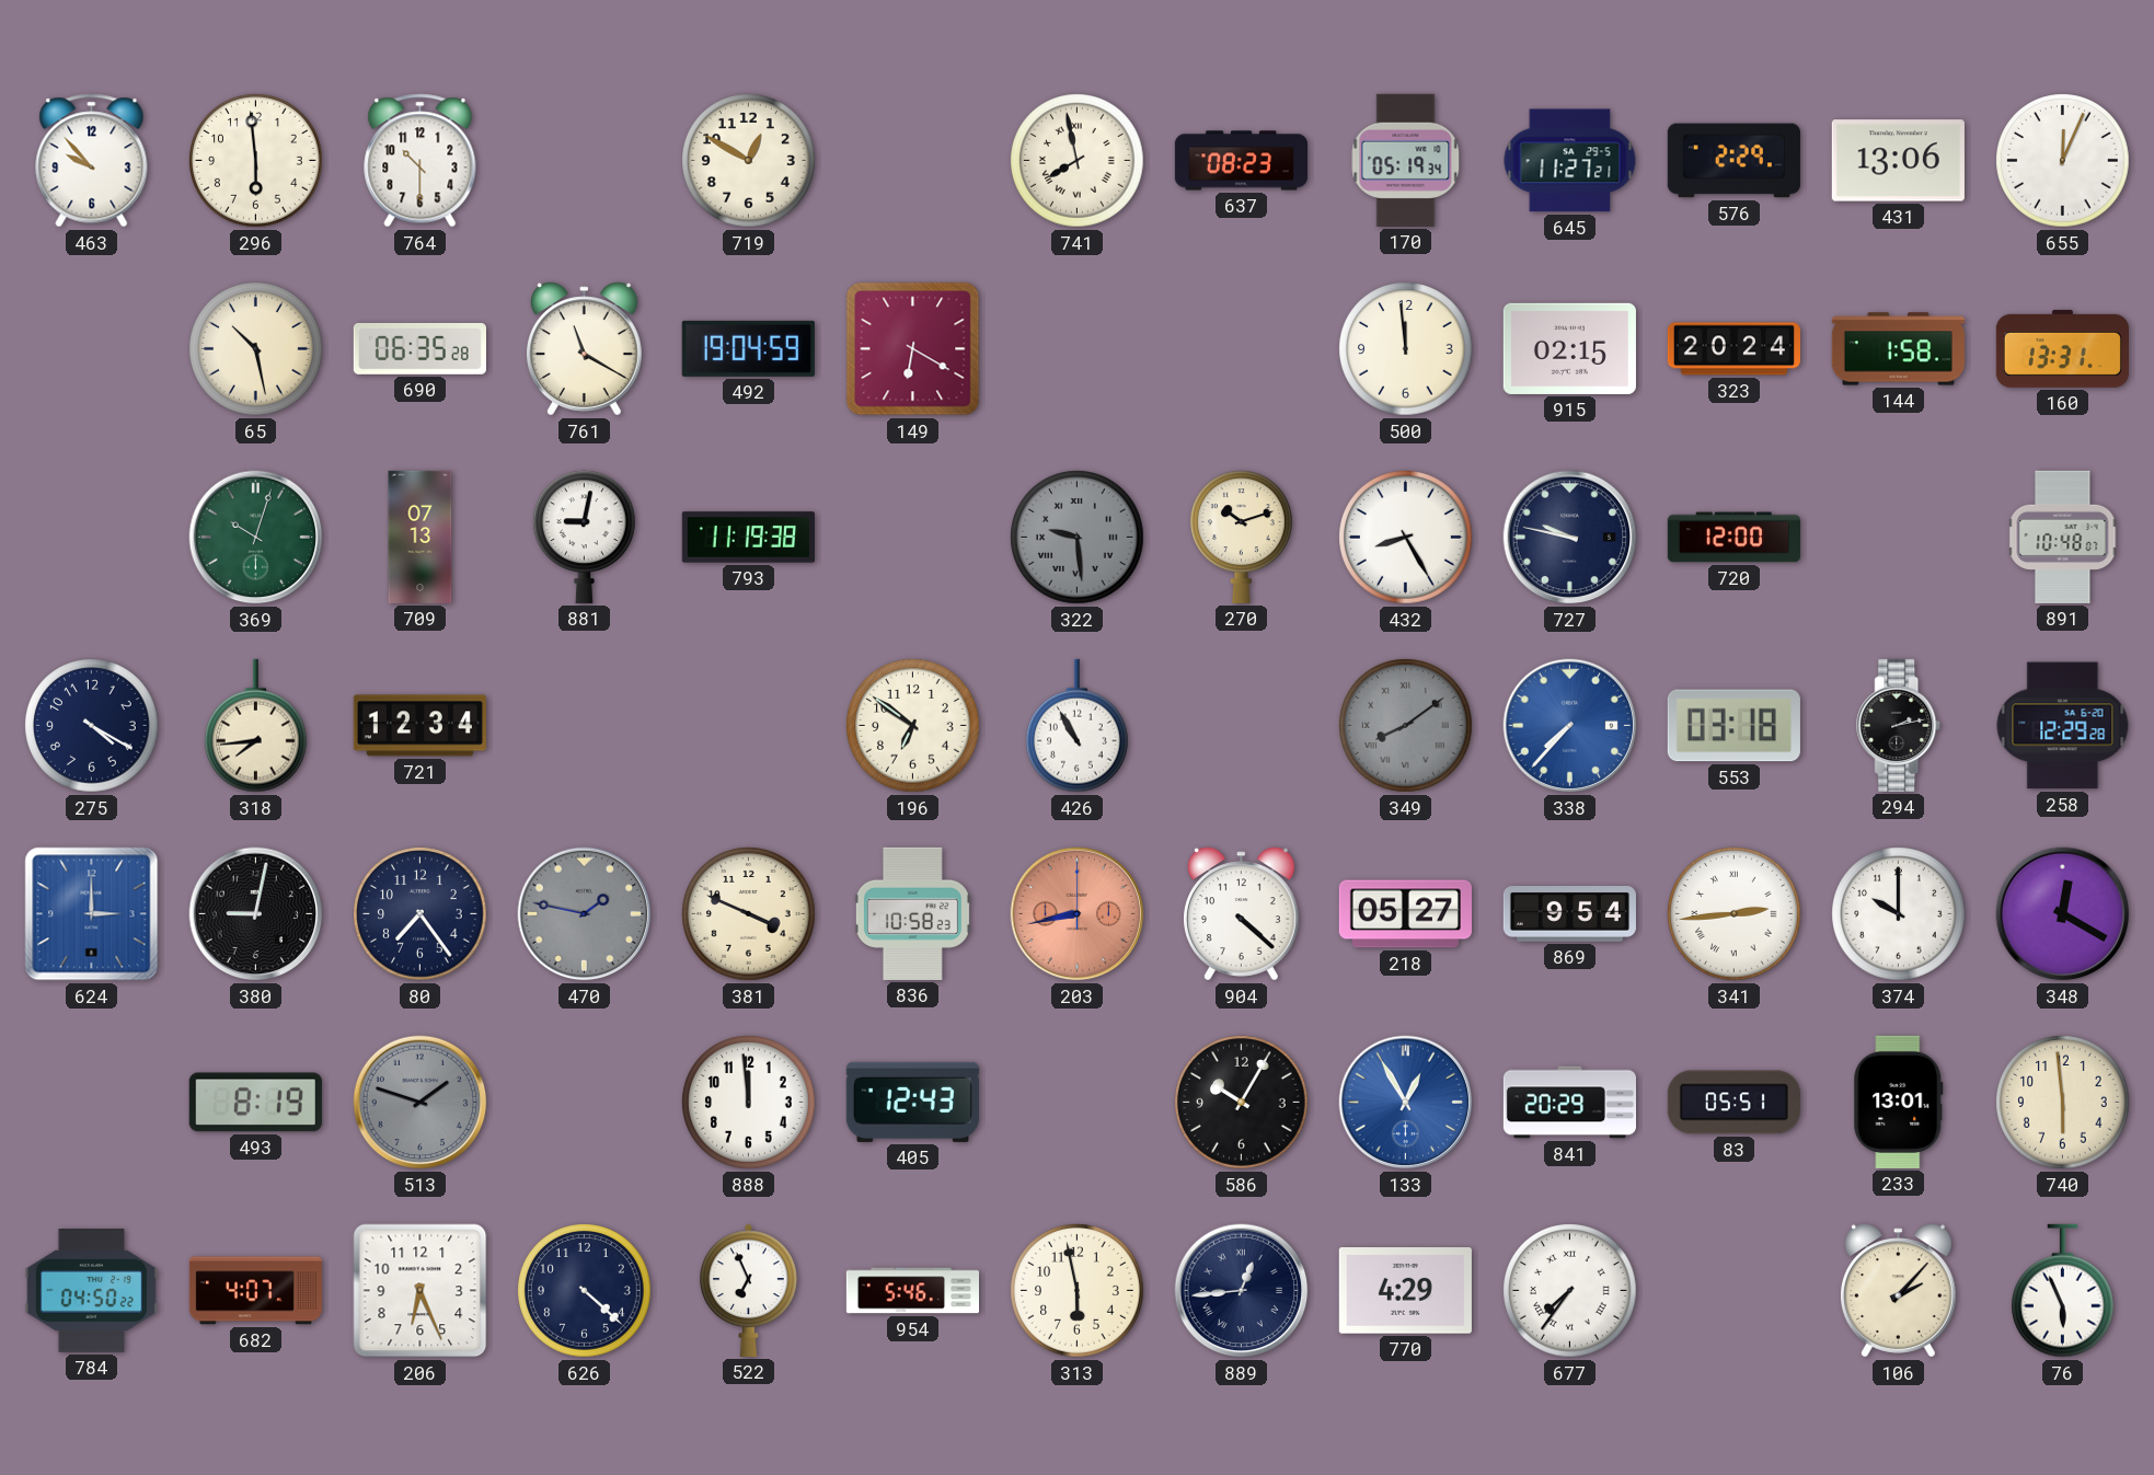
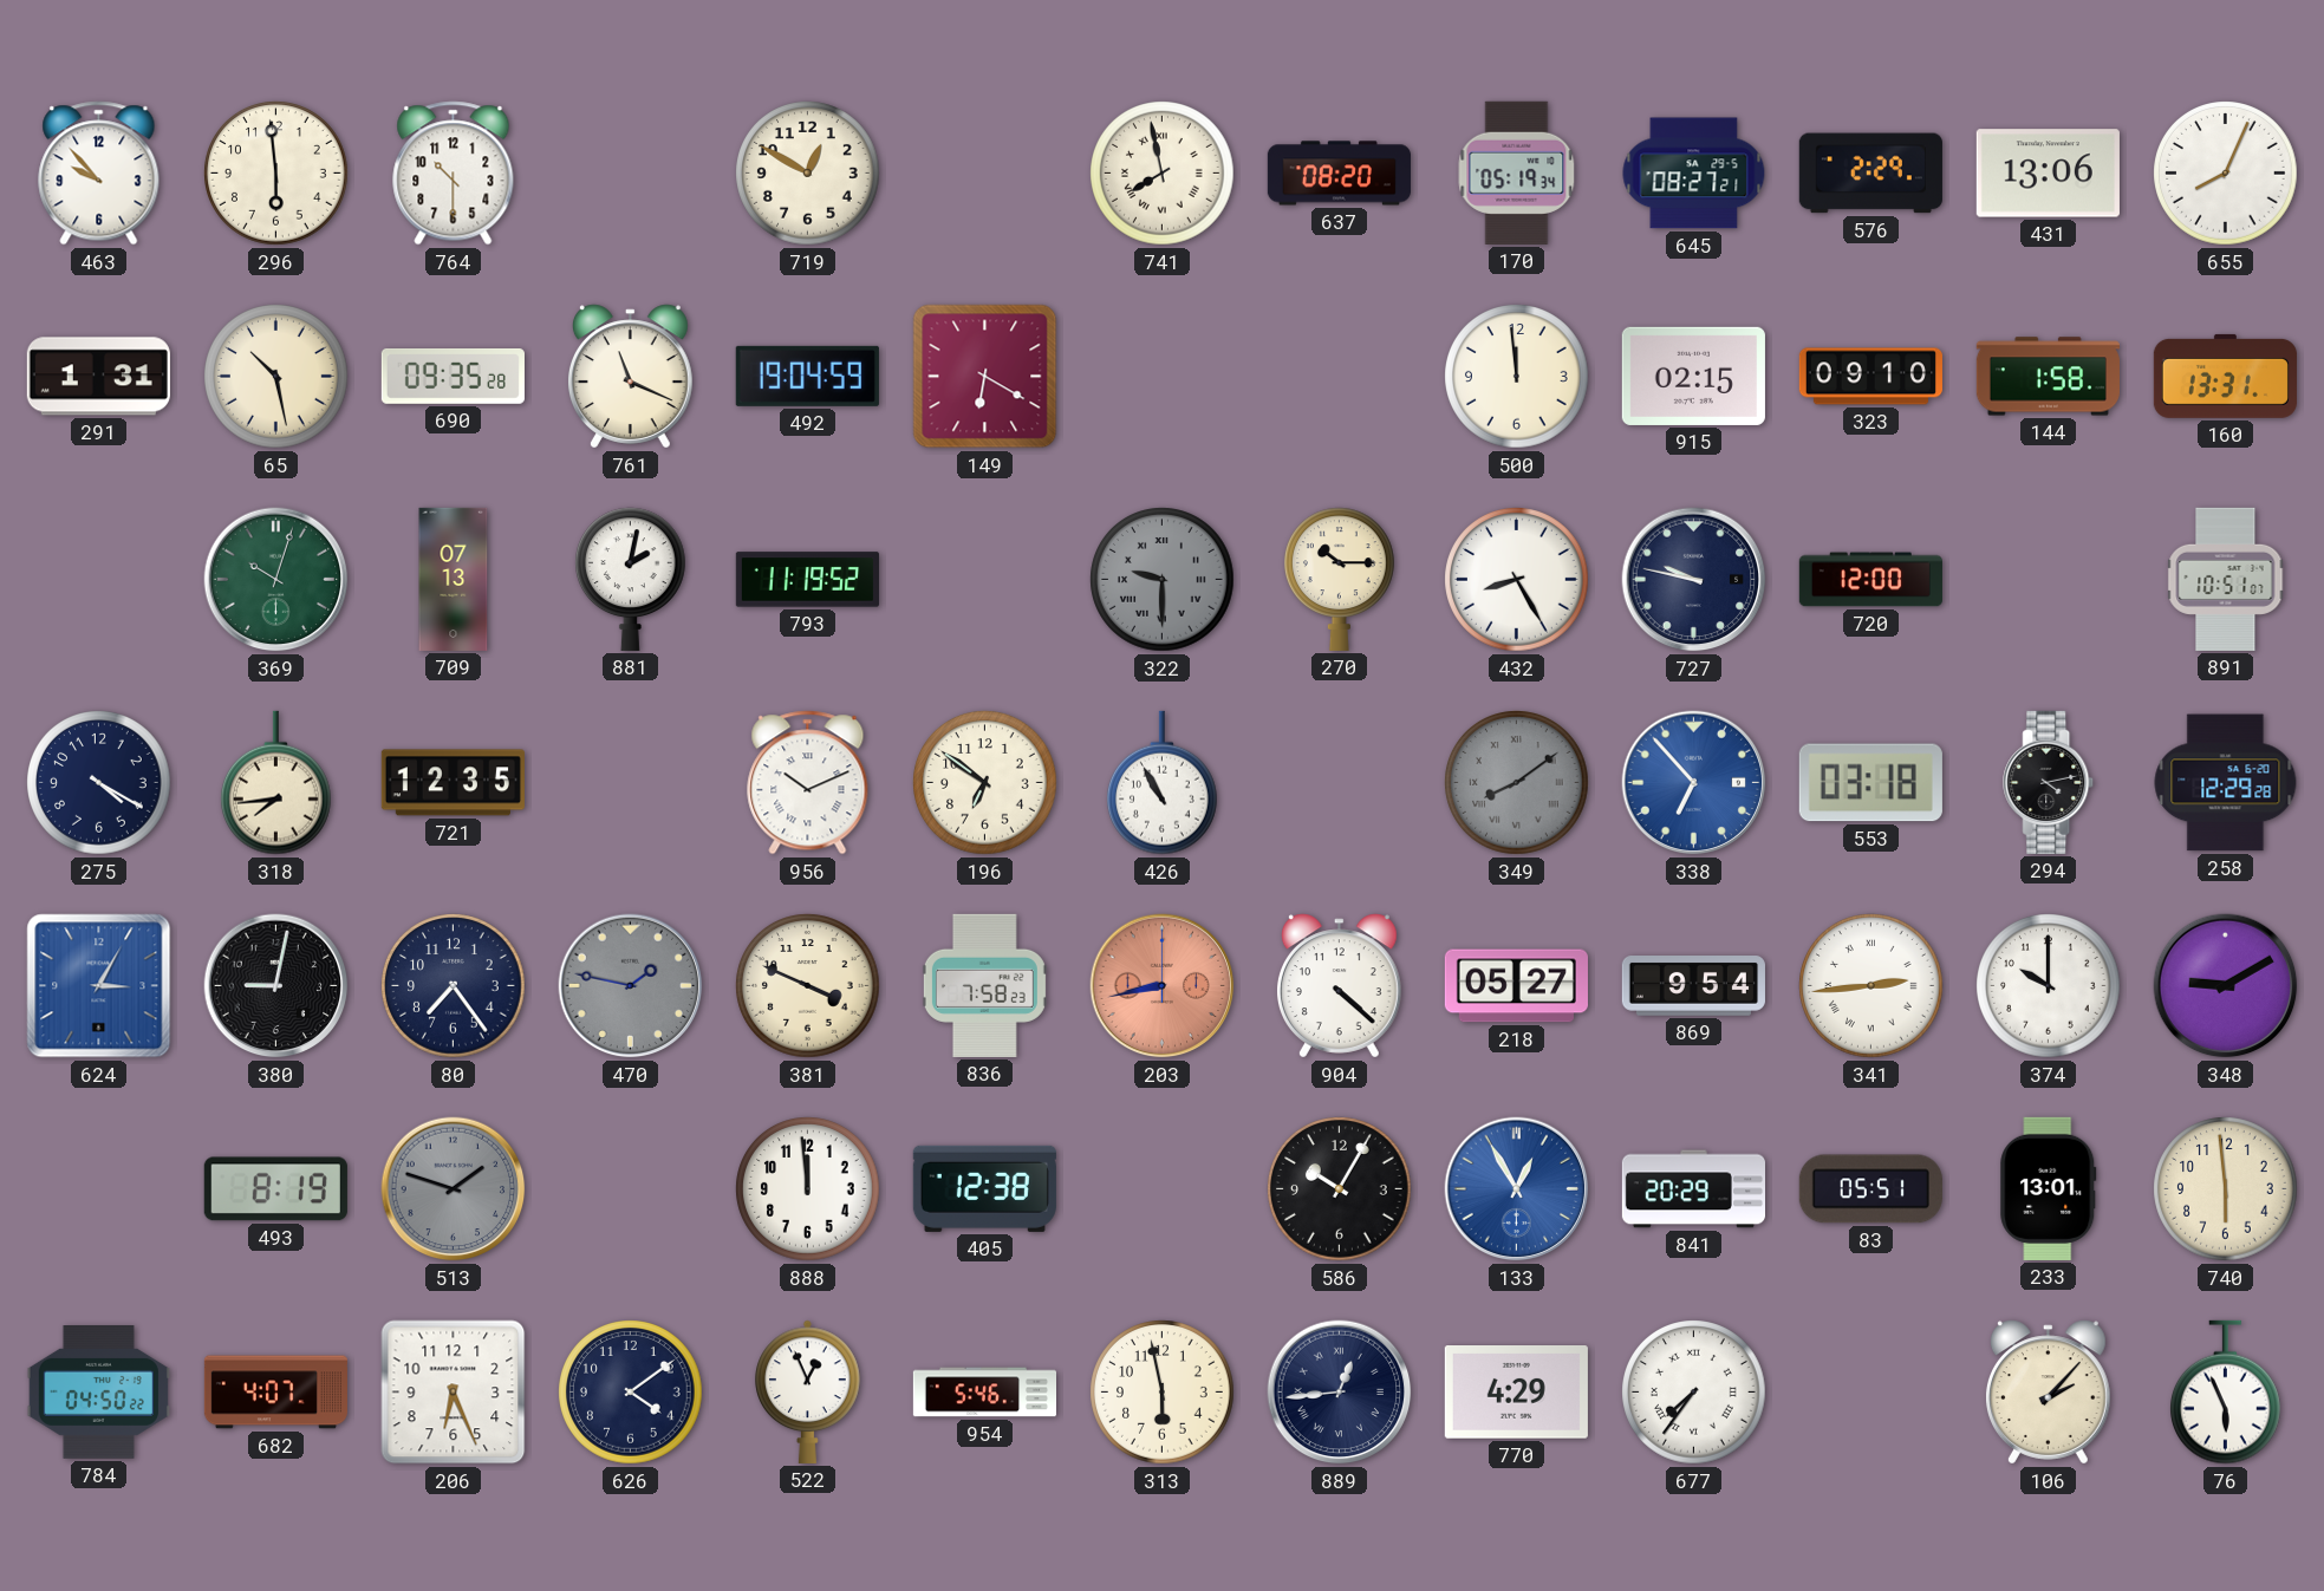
637: 08:23 -> 08:20 (1339, 174)
645: 11:27 -> 08:27 (1694, 174)
655: 12:04 -> 8:04 (2226, 174)
291: none -> 1:31 (98, 377)
690: 06:35 -> 09:35 (453, 377)
761: 11:20 -> 11:19 (630, 377)
323: 20:24 -> 09:10 (1870, 377)
881: 9:02 -> 2:02 (631, 579)
793: 11:19:38 -> 11:19:52 (807, 580)
322: 9:29 -> 9:30 (1163, 580)
270: 10:12 -> 10:15 (1340, 579)
891: 10:48 -> 10:51 (2226, 579)
721: 12:34 -> 12:35 (453, 783)
956: none -> 10:11 (808, 783)
338: 7:37 -> 6:53 (1694, 783)
294: 2:13 -> 4:13 (2049, 782)
624: 3:00 -> 3:05 (99, 986)
836: 10:58 -> 7:58 (984, 985)
348: 12:20 -> 9:10 (2226, 986)
405: 12:43 -> 12:38 (984, 1188)
626: 4:22 -> 4:09 (631, 1393)
522: 6:56 -> 12:56 (808, 1391)
